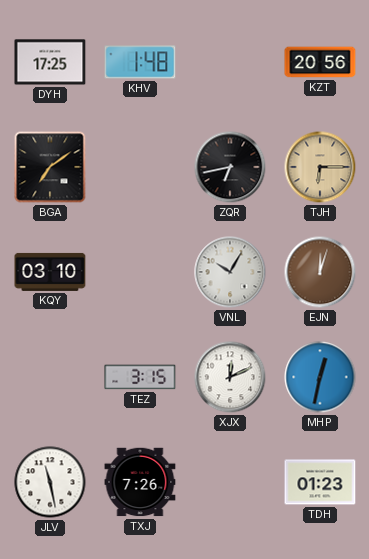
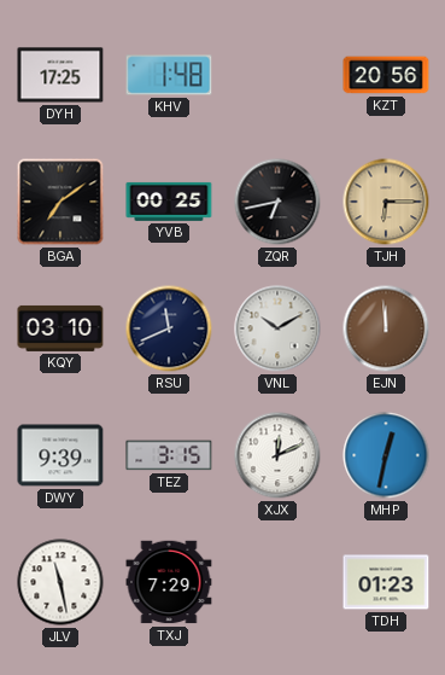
YVB: none -> 00:25 (169, 202)
RSU: none -> 11:41 (169, 328)
VNL: 10:05 -> 10:10 (277, 328)
EJN: 12:03 -> 11:59 (386, 328)
DWY: none -> 9:39 (60, 455)
TXJ: 7:26 -> 7:29 (169, 582)
